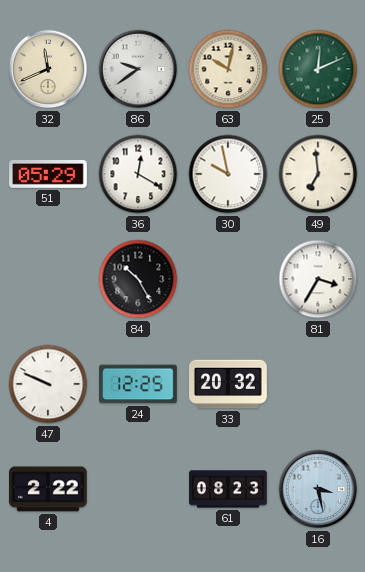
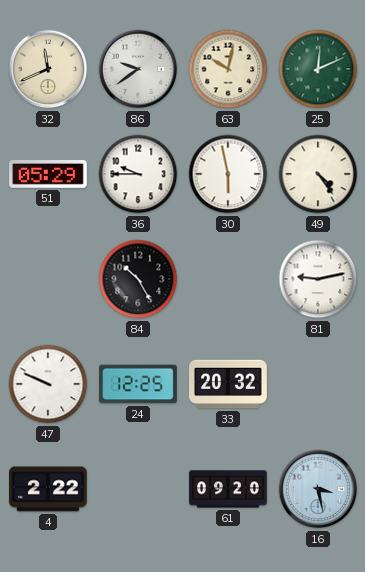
36: 12:20 -> 9:45 (138, 174)
30: 9:58 -> 5:58 (228, 174)
49: 6:59 -> 4:24 (318, 174)
81: 3:35 -> 9:13 (318, 279)
61: 08:23 -> 09:20 (228, 489)
